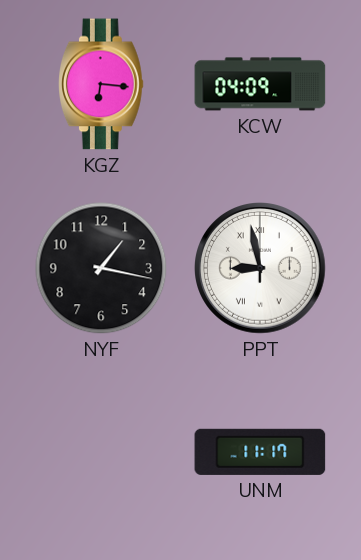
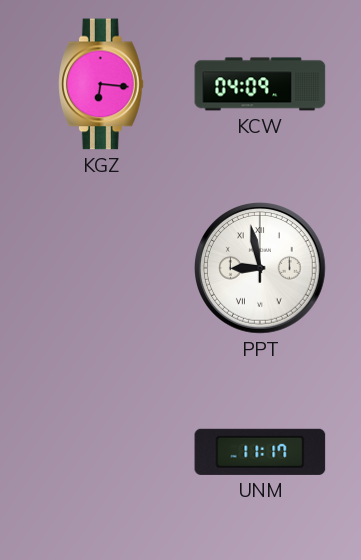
NYF: 1:17 -> none (101, 268)
